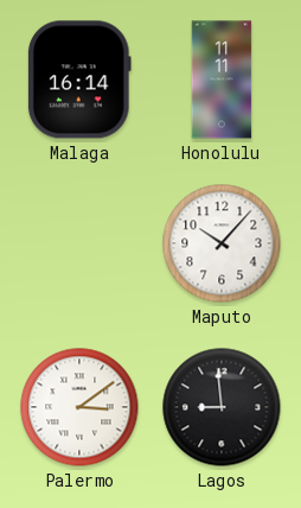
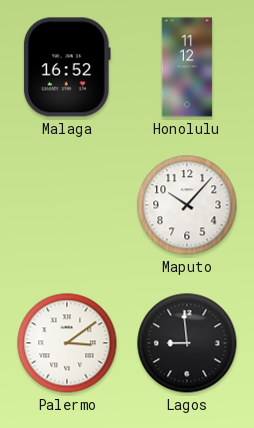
Malaga: 16:14 -> 16:52 (67, 67)
Honolulu: 11:11 -> 11:12 (187, 67)
